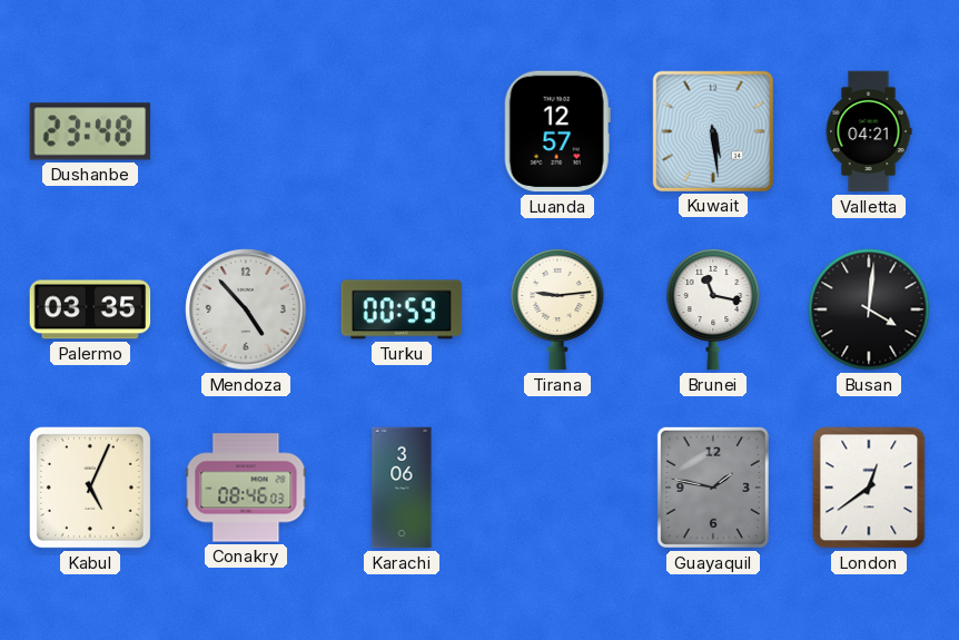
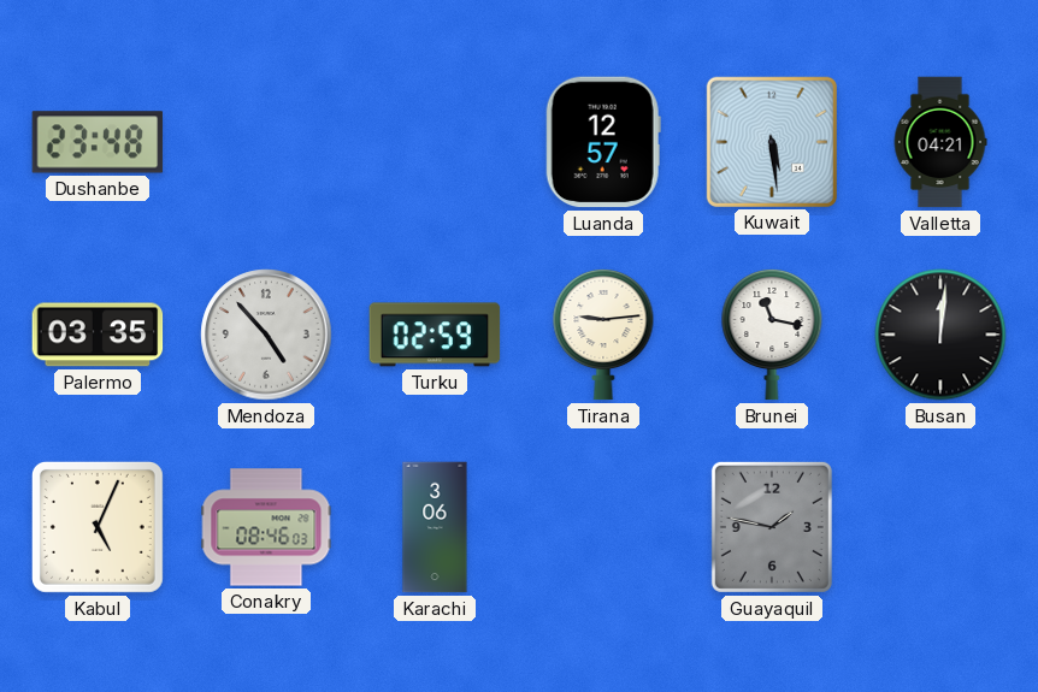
Turku: 00:59 -> 02:59 (435, 335)
Busan: 4:01 -> 12:01 (940, 335)
London: 12:39 -> none (869, 488)
